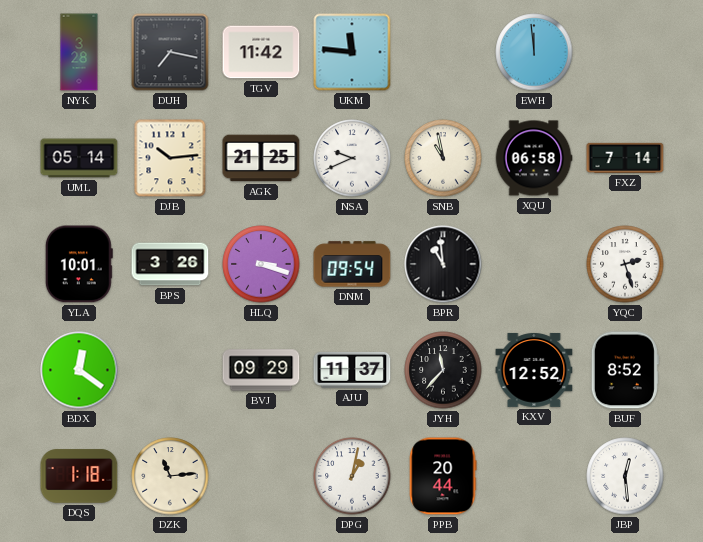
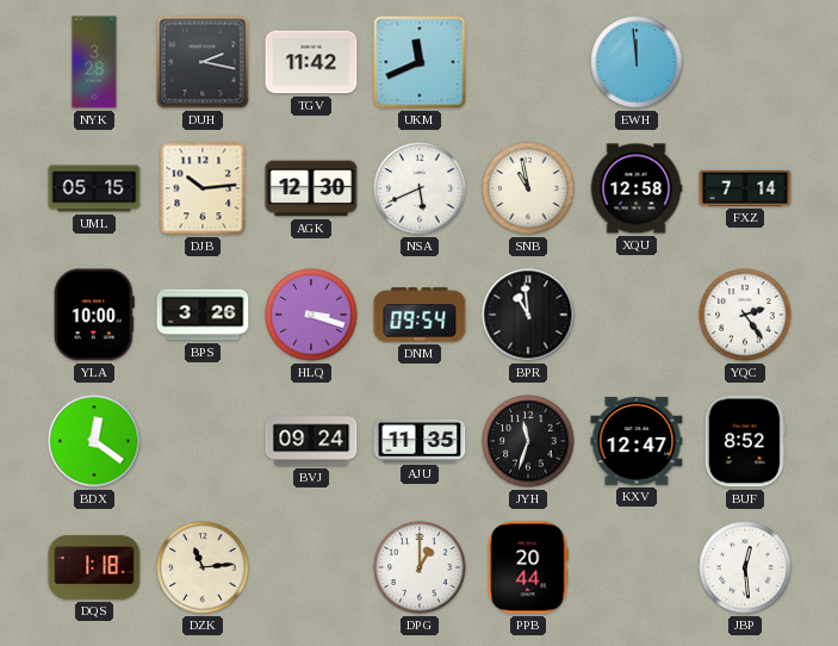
DUH: 7:17 -> 2:17 (203, 62)
UKM: 11:46 -> 11:41 (420, 62)
UML: 05:14 -> 05:15 (94, 188)
AGK: 21:25 -> 12:30 (311, 188)
NSA: 9:41 -> 5:41 (420, 188)
XQU: 06:58 -> 12:58 (637, 188)
YLA: 10:01 -> 10:00 (94, 315)
YQC: 2:27 -> 2:24 (745, 315)
BVJ: 09:29 -> 09:24 (311, 441)
AJU: 11:37 -> 11:35 (420, 441)
JYH: 11:37 -> 11:33 (528, 441)
KXV: 12:52 -> 12:47 (637, 441)
DPG: 1:02 -> 1:00 (420, 567)
